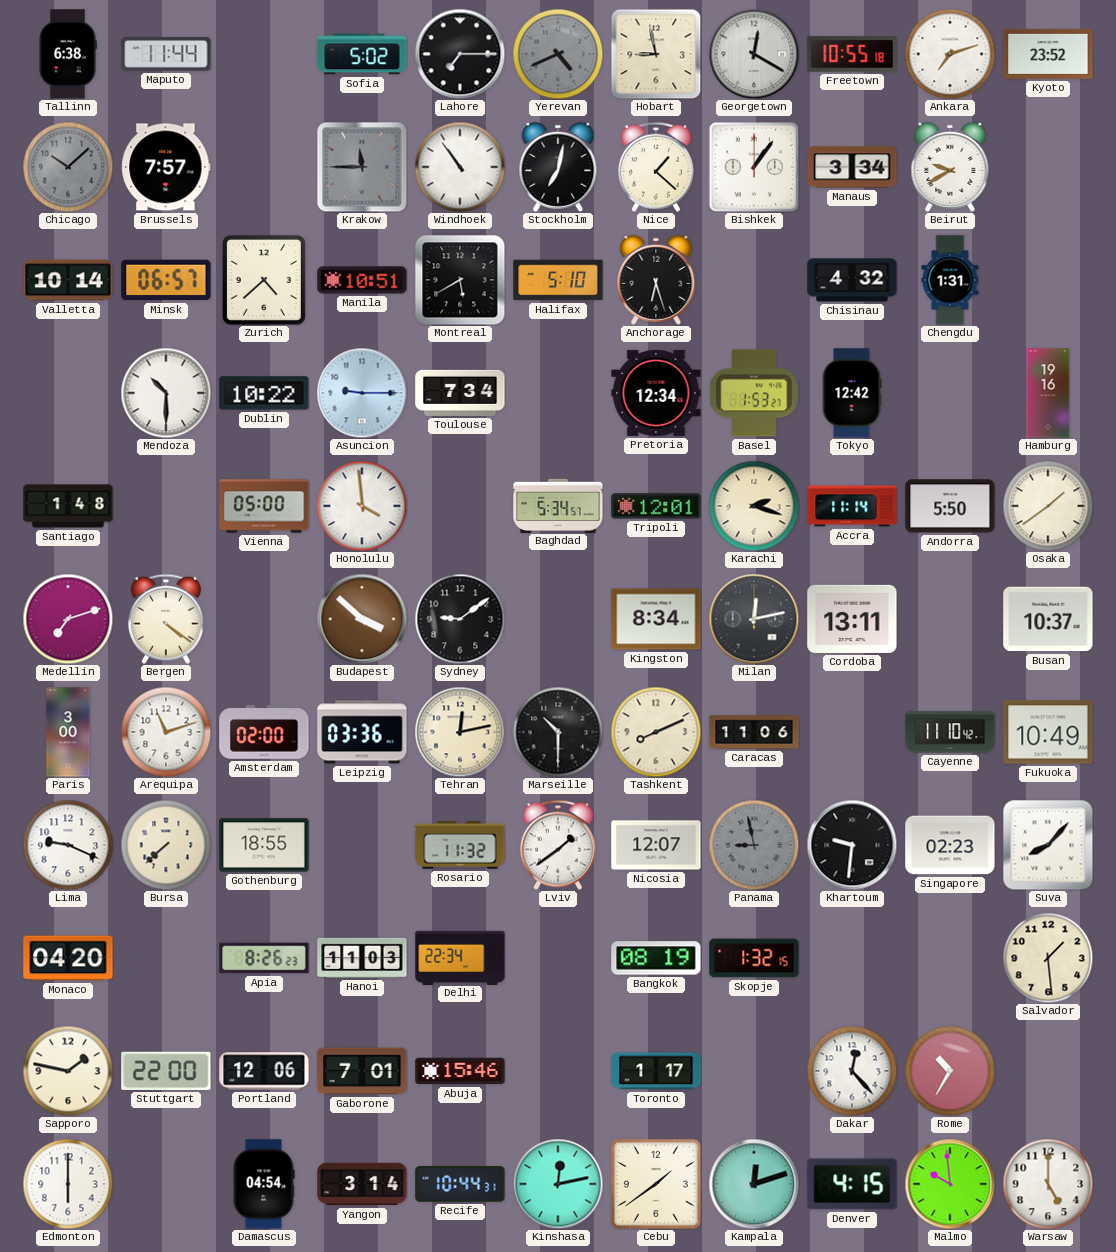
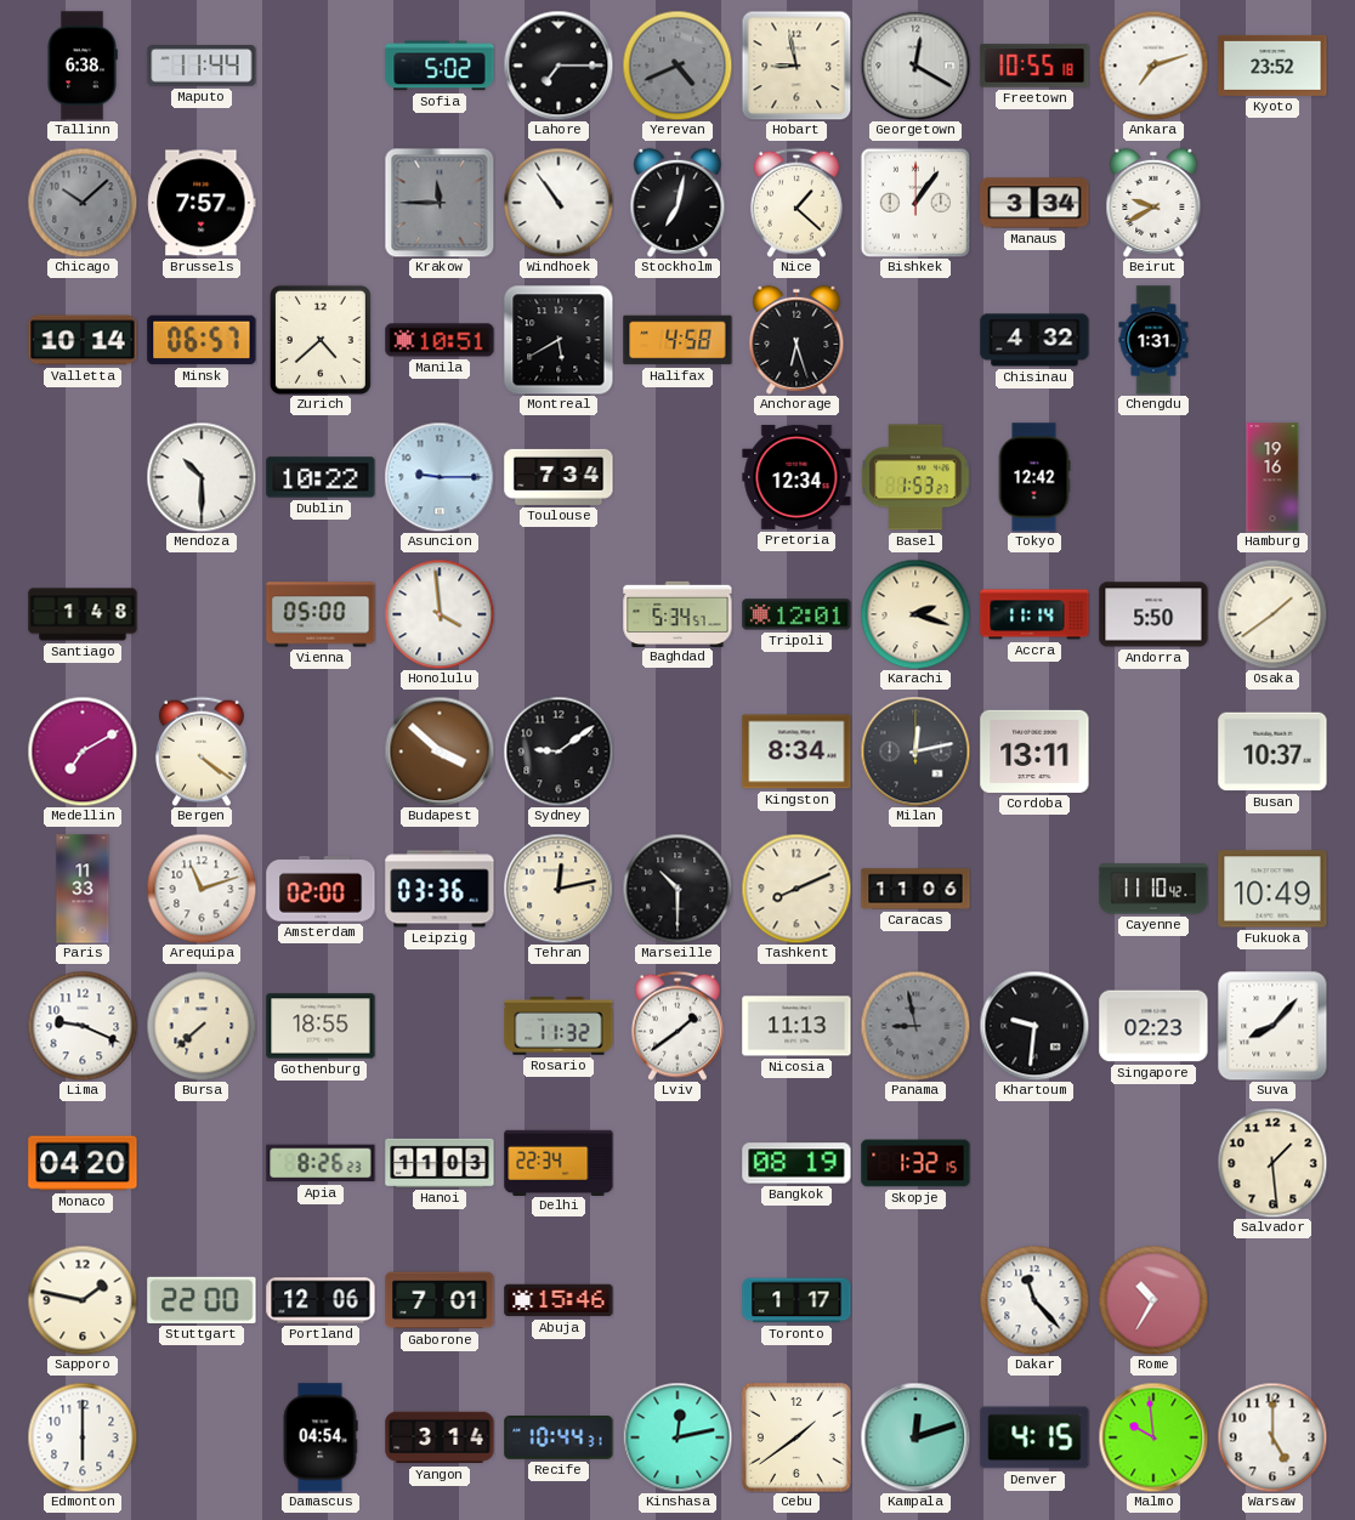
Halifax: 5:10 -> 4:58 (678, 340)
Medellin: 7:12 -> 7:10 (83, 752)
Paris: 3:00 -> 11:33 (83, 889)
Nicosia: 12:07 -> 11:13 (796, 1026)
Dakar: 12:23 -> 11:23 (1034, 1300)
